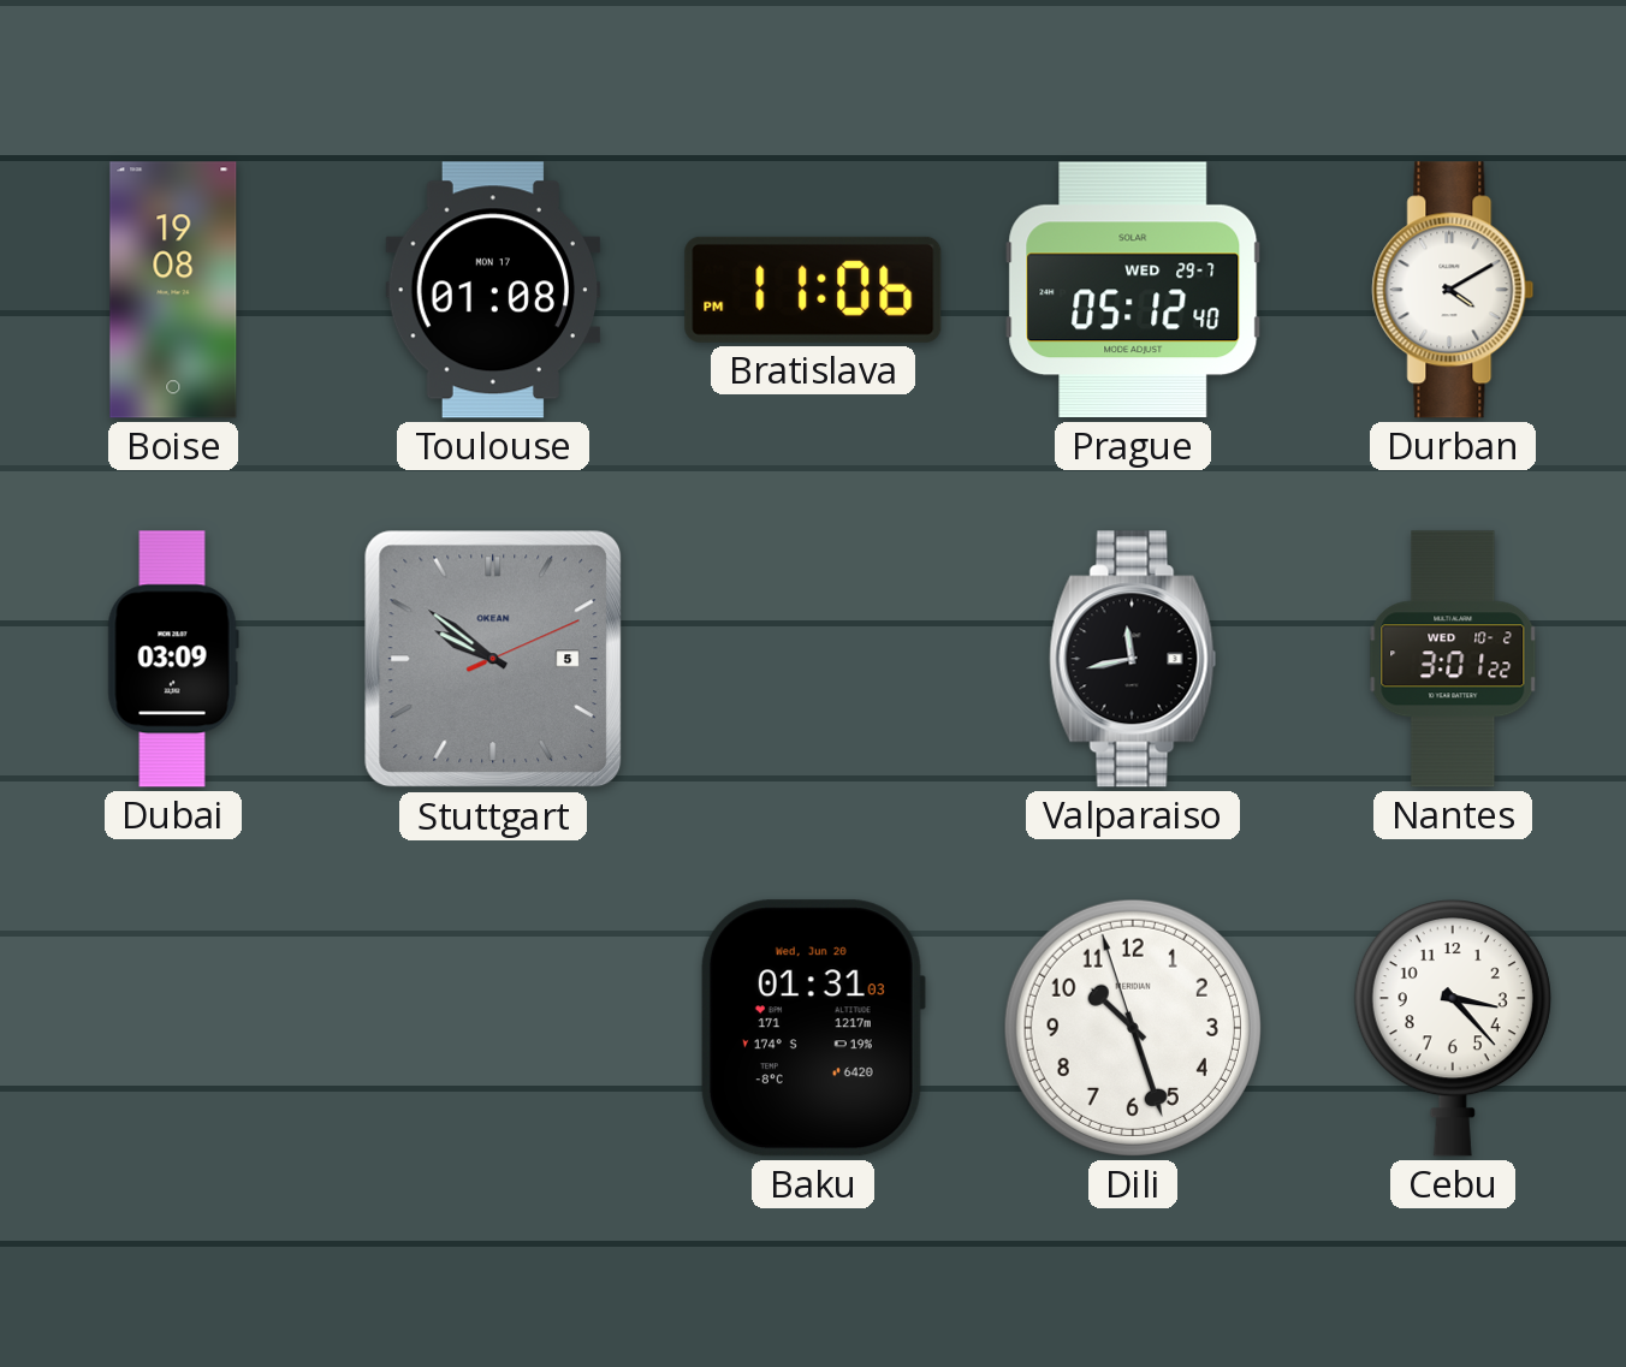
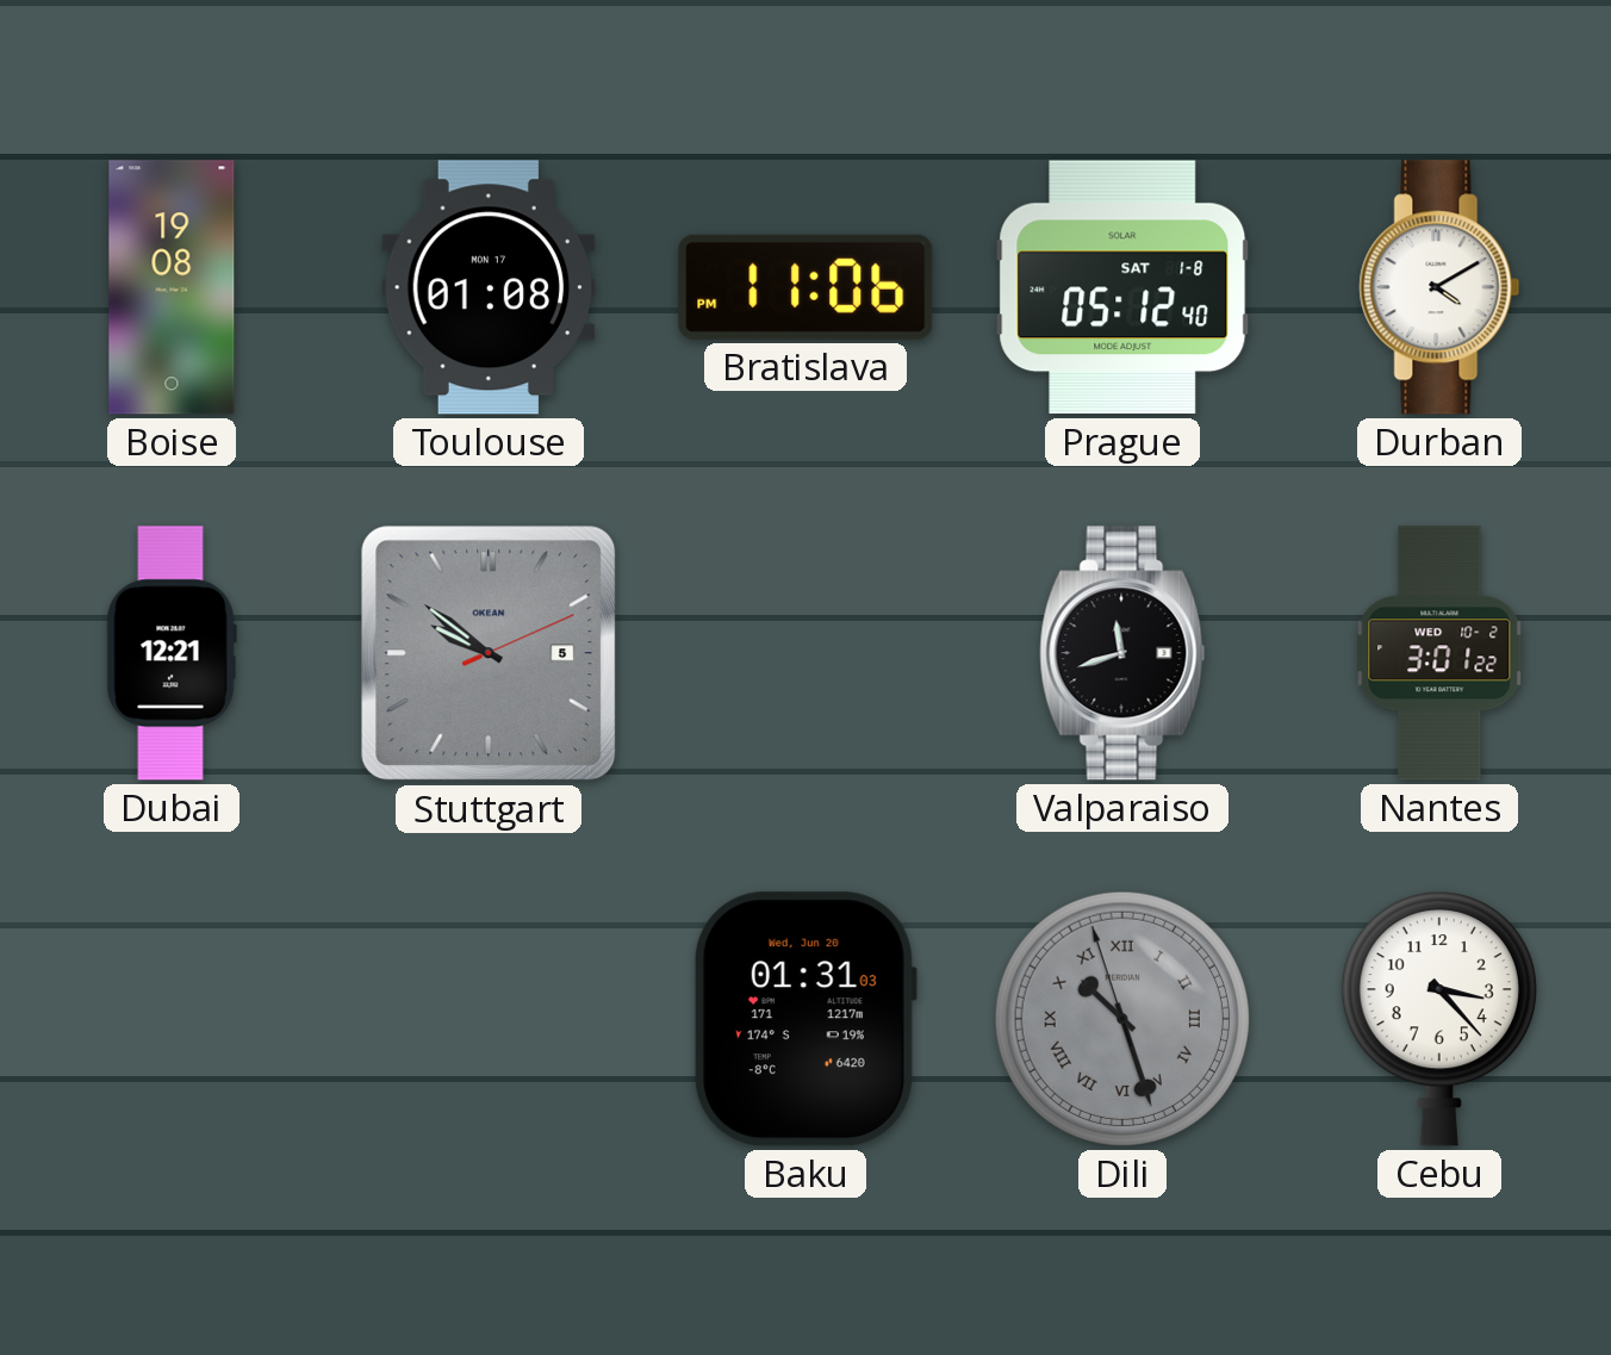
Prague date: WED 29-7 -> SAT 1-8 (1122, 287)
Dubai: 03:09 -> 12:21 (172, 653)
Valparaiso: 11:43 -> 11:42 (1122, 653)
Dili dial: white -> grey (1122, 1019)
Dili numerals: Arabic -> Roman (1122, 1019)
